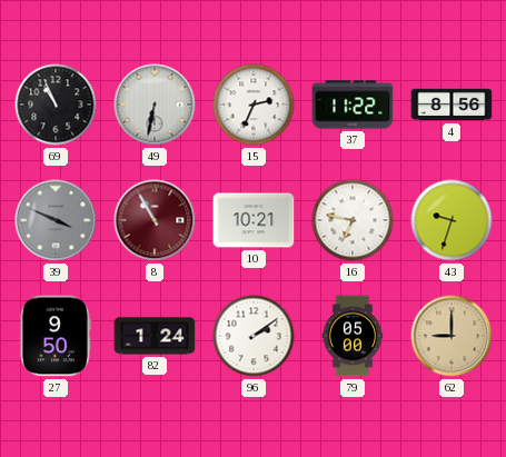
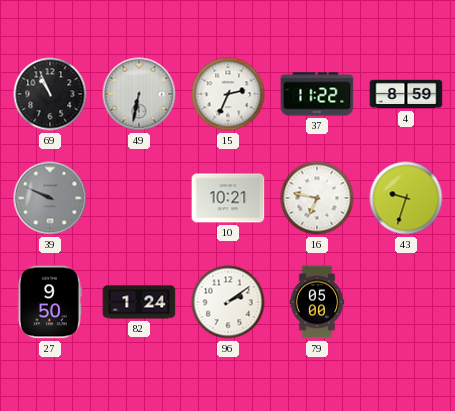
4: 8:56 -> 8:59 (406, 94)
39: 3:49 -> 9:49 (50, 198)
8: 10:55 -> none (155, 220)
62: 9:00 -> none (452, 336)
